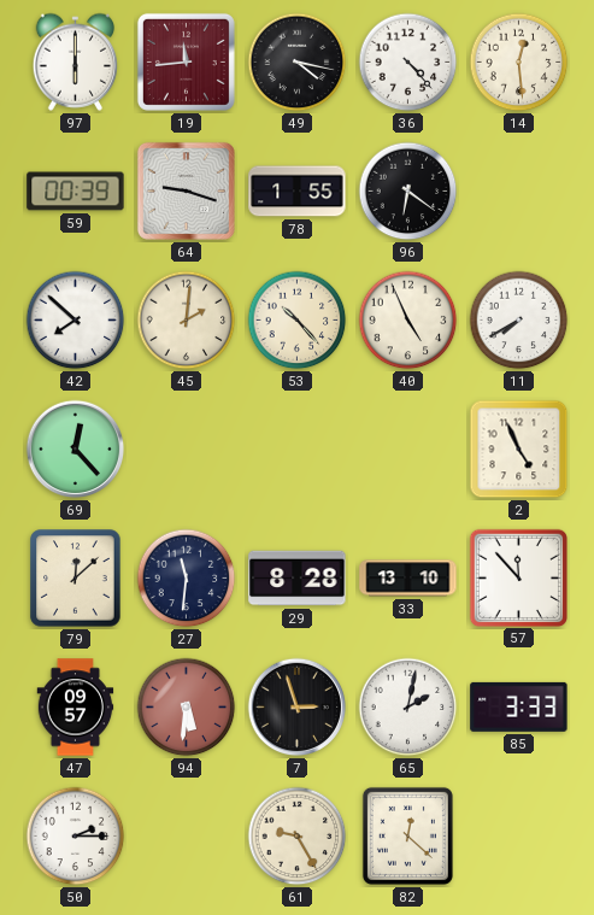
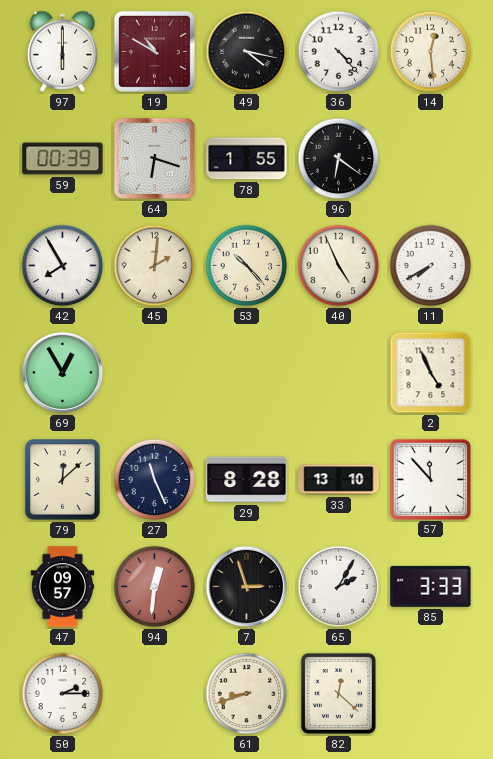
19: 11:44 -> 10:50 (154, 51)
64: 9:18 -> 6:18 (154, 158)
42: 7:52 -> 7:55 (63, 266)
69: 12:23 -> 12:55 (63, 373)
27: 11:31 -> 11:26 (155, 480)
94: 5:31 -> 12:31 (155, 587)
65: 2:02 -> 2:05 (339, 587)
61: 9:25 -> 8:42 (247, 694)
